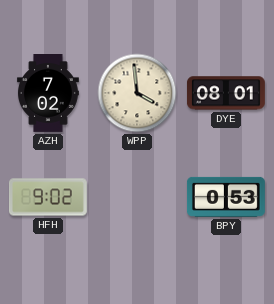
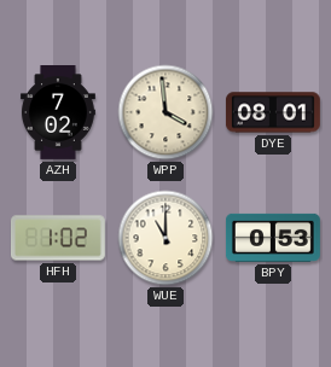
HFH: 9:02 -> 1:02 (59, 238)
WUE: none -> 11:00 (165, 238)
